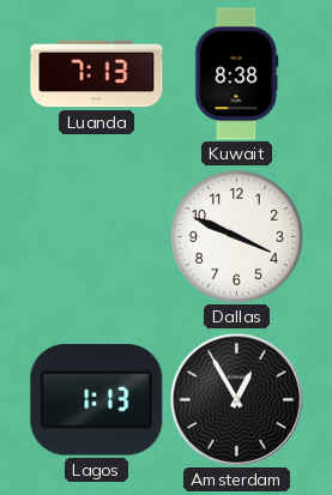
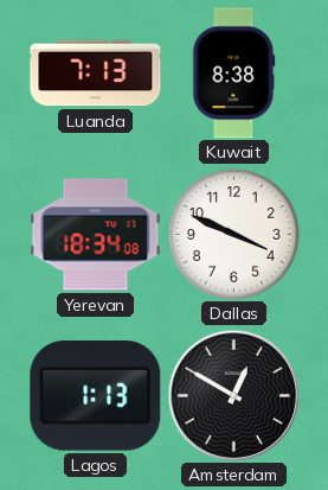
Yerevan: none -> 18:34 (96, 235)
Amsterdam: 12:55 -> 12:50 (233, 395)
